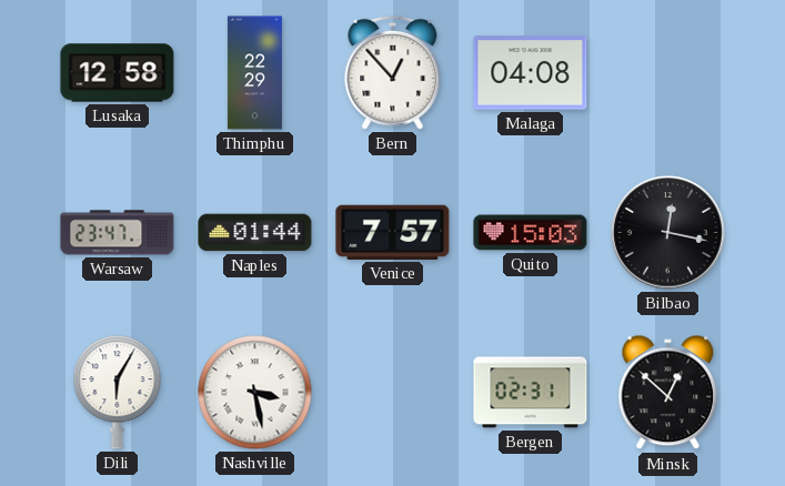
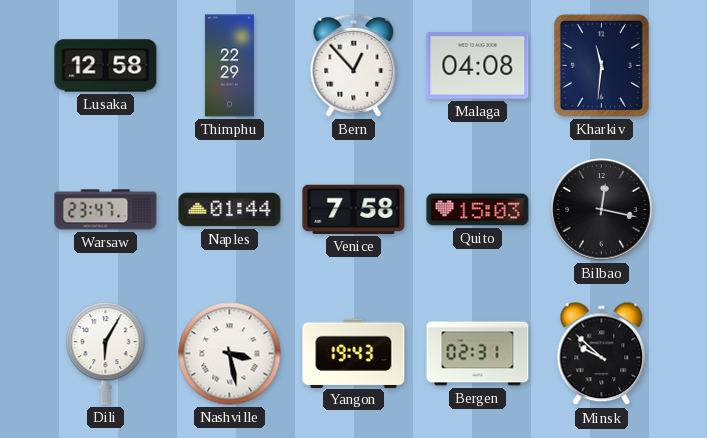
Kharkiv: none -> 11:31 (601, 65)
Venice: 7:57 -> 7:58 (354, 209)
Yangon: none -> 19:43 (354, 353)
Minsk: 12:52 -> 9:52 (602, 354)
